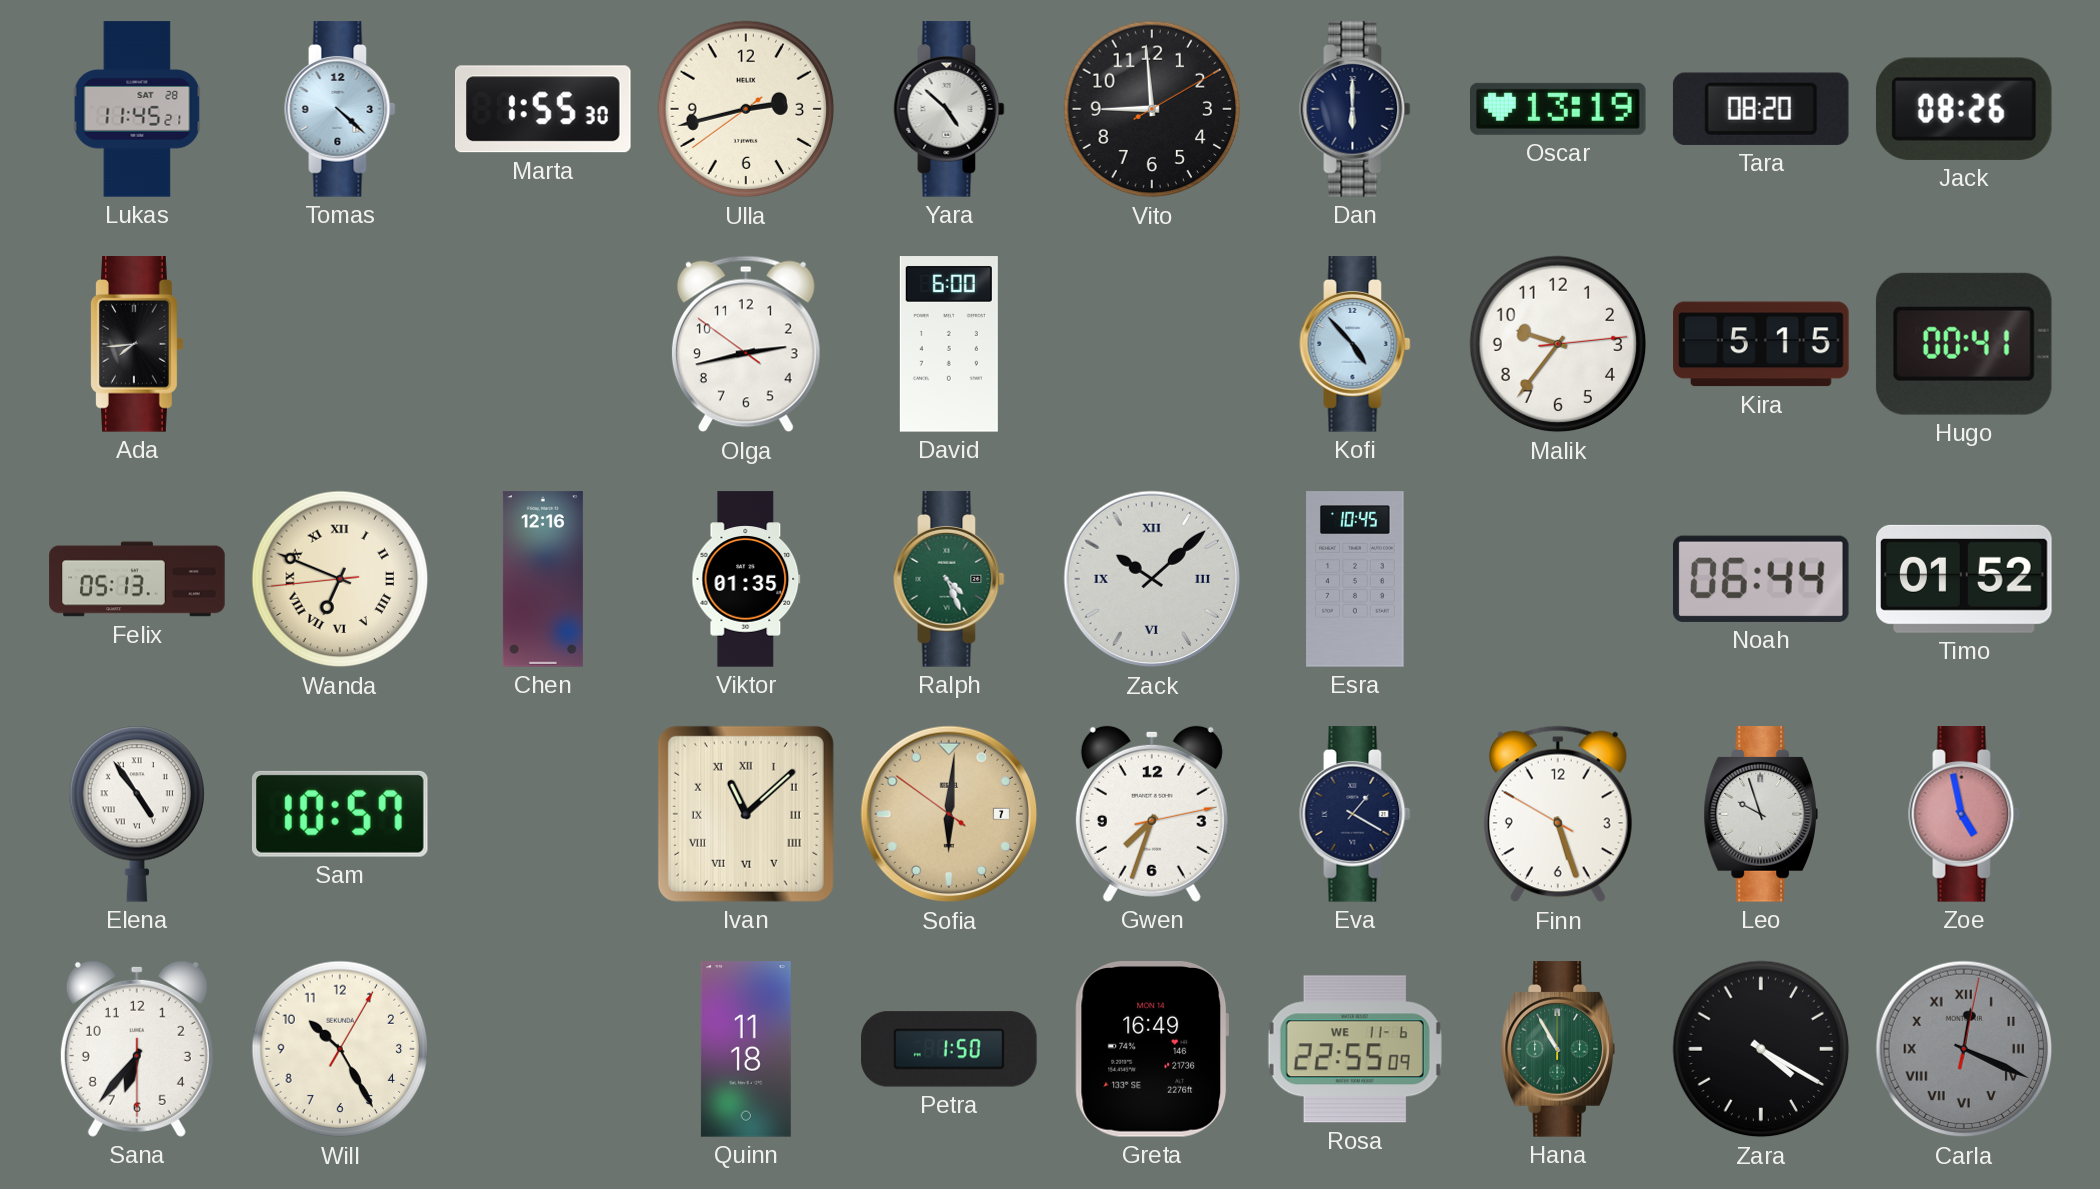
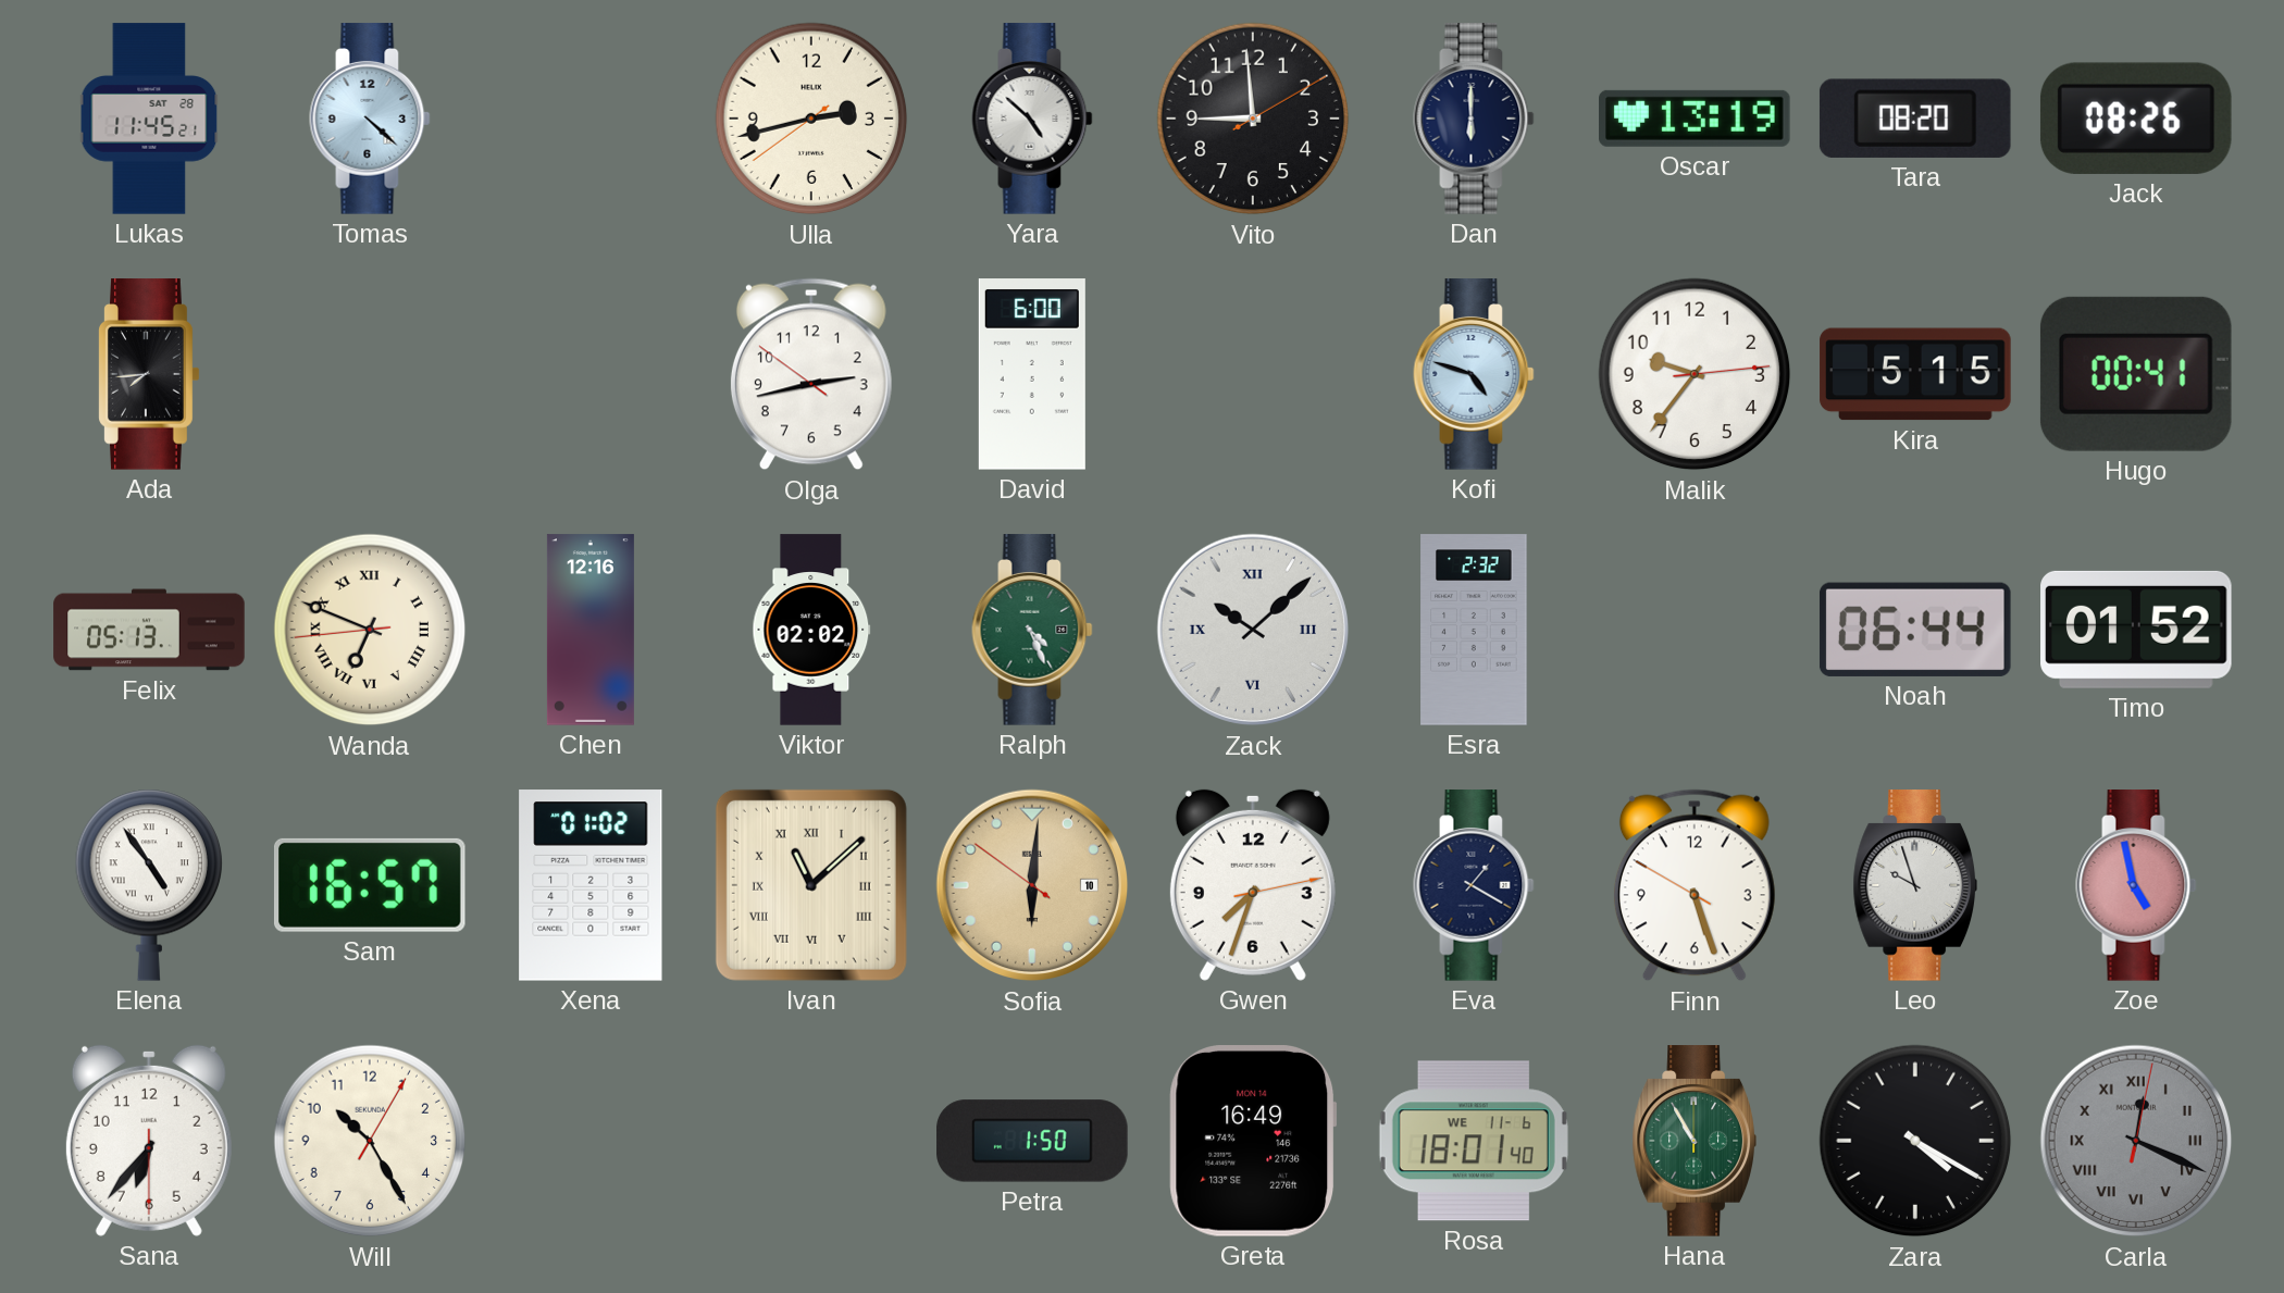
Marta: 1:55 -> none (544, 109)
Kofi: 4:53 -> 4:48 (1474, 374)
Viktor: 01:35 -> 02:02 (811, 630)
Esra: 10:45 -> 2:32 (1474, 630)
Sam: 10:57 -> 16:57 (370, 885)
Xena: none -> 01:02 (591, 885)
Sofia date: 7 -> 10 (1032, 885)
Quinn: 11:18 -> none (746, 1049)
Rosa: 22:55 -> 18:01 (1474, 1141)
